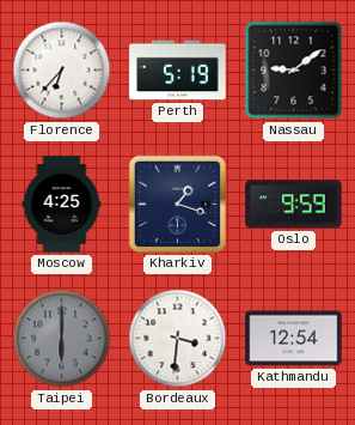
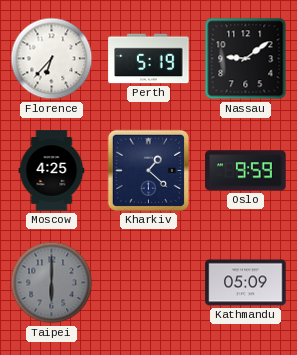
Kharkiv: 1:18 -> 1:22 (148, 170)
Bordeaux: 3:31 -> none (178, 339)
Kathmandu: 12:54 -> 05:09 (246, 283)
